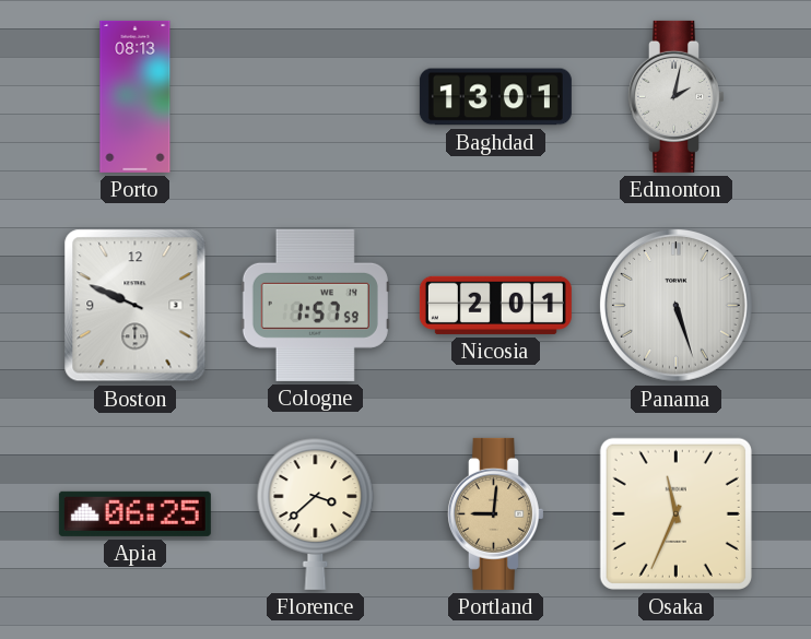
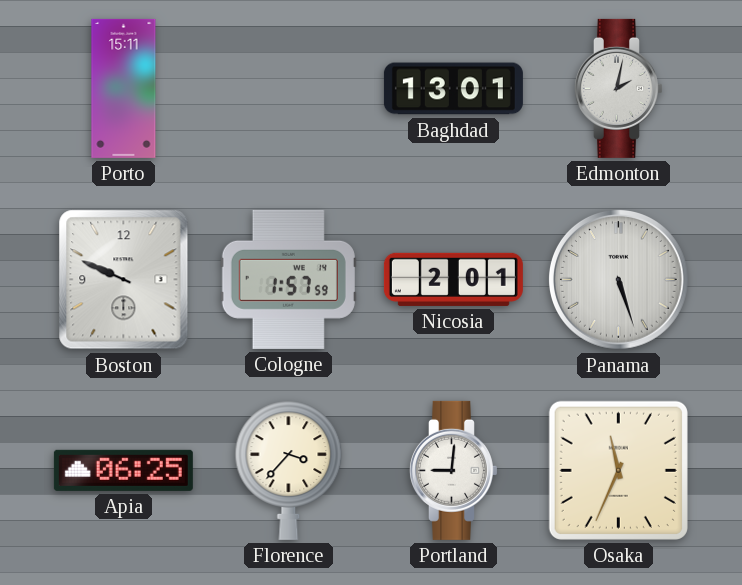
Porto: 08:13 -> 15:11 (124, 88)
Florence: 3:38 -> 3:37 (289, 470)
Portland dial: champagne -> white (453, 470)
